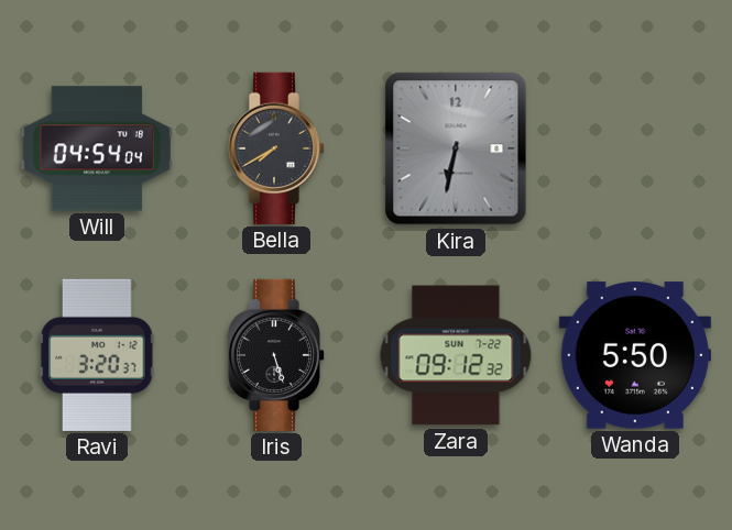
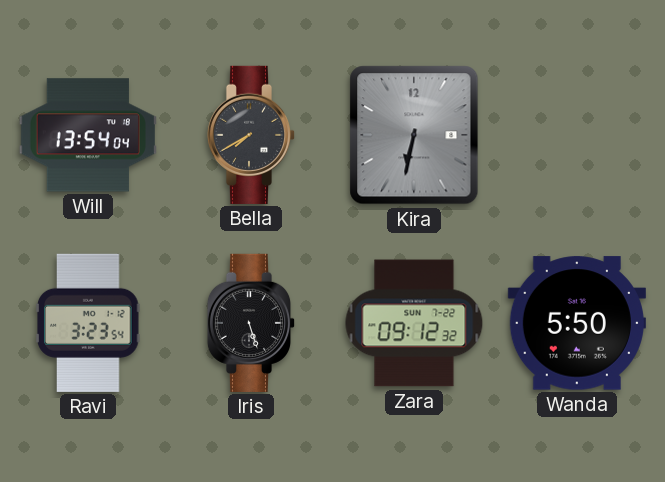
Will: 04:54 -> 13:54 (88, 135)
Ravi: 3:20 -> 3:23 (88, 323)
